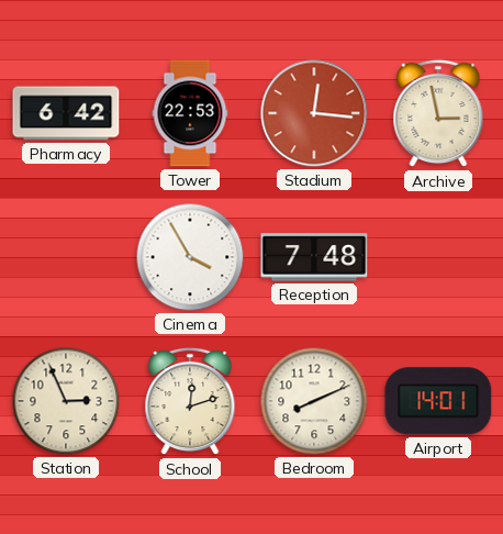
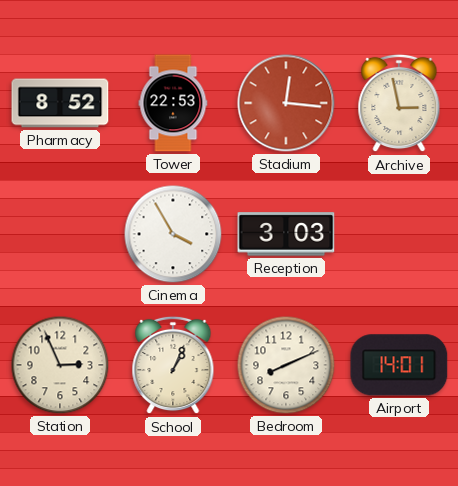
Pharmacy: 6:42 -> 8:52 (60, 103)
Reception: 7:48 -> 3:03 (286, 234)
School: 12:12 -> 1:04 (173, 365)
